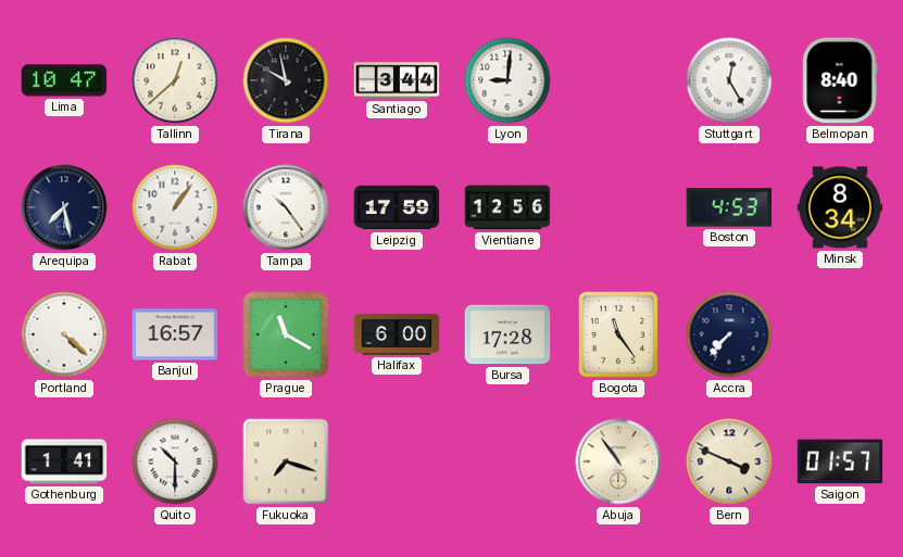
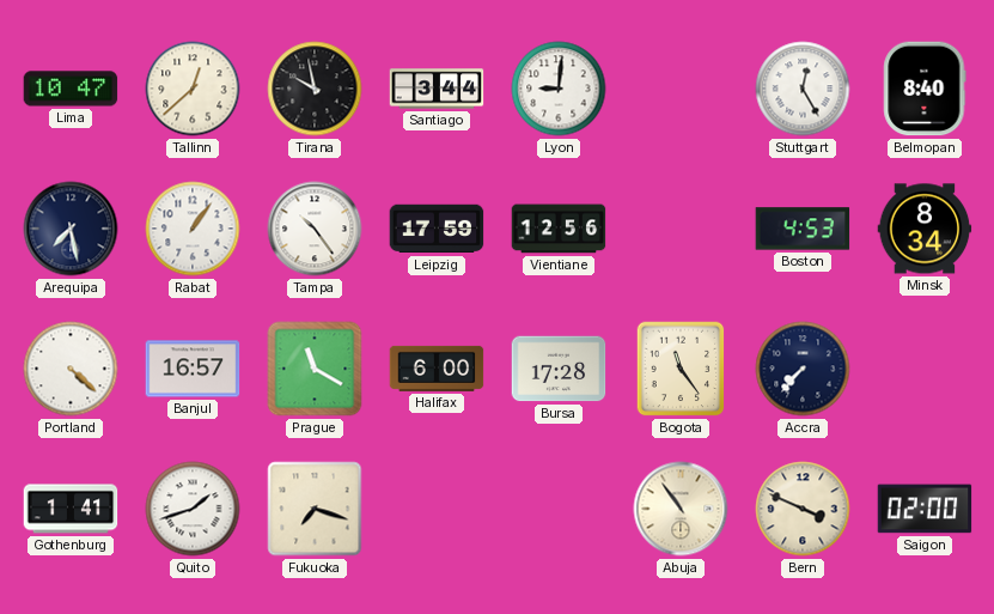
Quito: 10:30 -> 1:42 (193, 509)
Saigon: 01:57 -> 02:00 (925, 509)
